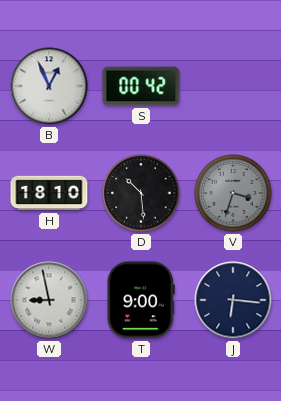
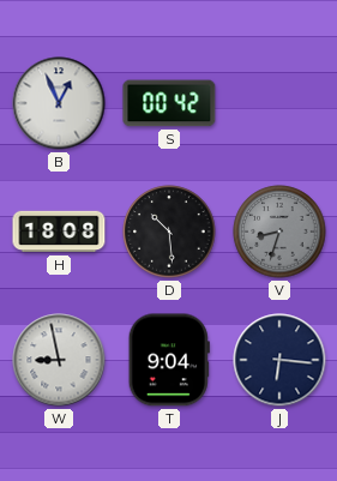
H: 18:10 -> 18:08 (59, 232)
V: 3:33 -> 8:33 (279, 232)
T: 9:00 -> 9:04 (169, 360)
